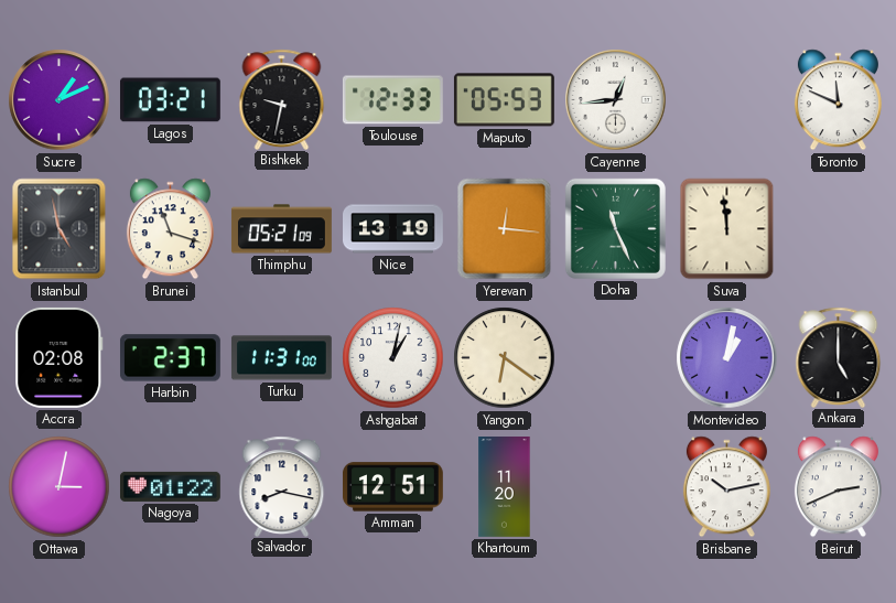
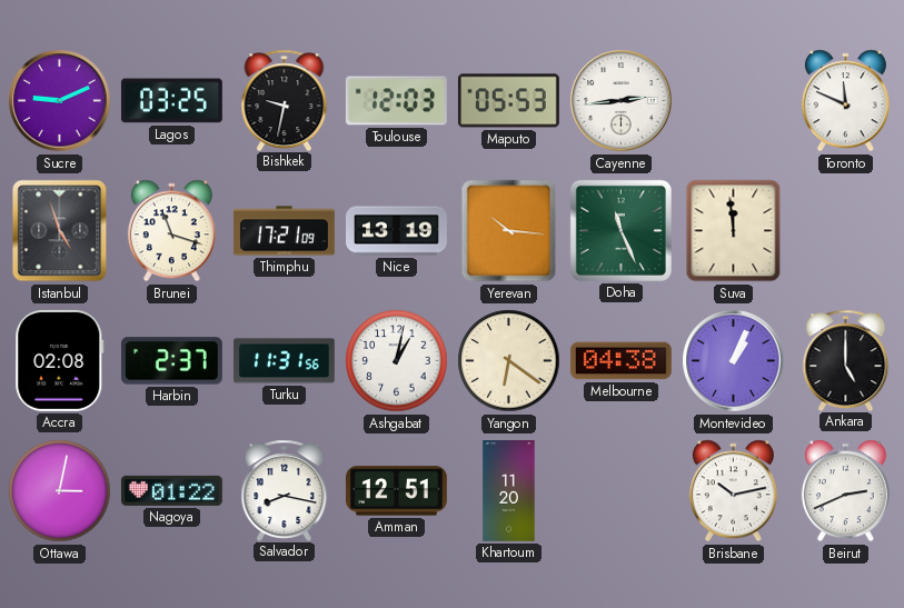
Sucre: 1:11 -> 9:11 (60, 101)
Lagos: 03:21 -> 03:25 (171, 101)
Toulouse: 12:33 -> 12:03 (396, 101)
Cayenne: 12:44 -> 2:44 (622, 101)
Istanbul: 4:58 -> 4:57 (60, 231)
Thimphu: 05:21 -> 17:21 (285, 231)
Yerevan: 12:16 -> 10:16 (509, 231)
Turku: 11:31:00 -> 11:31:56 (284, 361)
Melbourne: none -> 04:38 (620, 361)
Montevideo: 1:02 -> 1:04 (734, 361)
